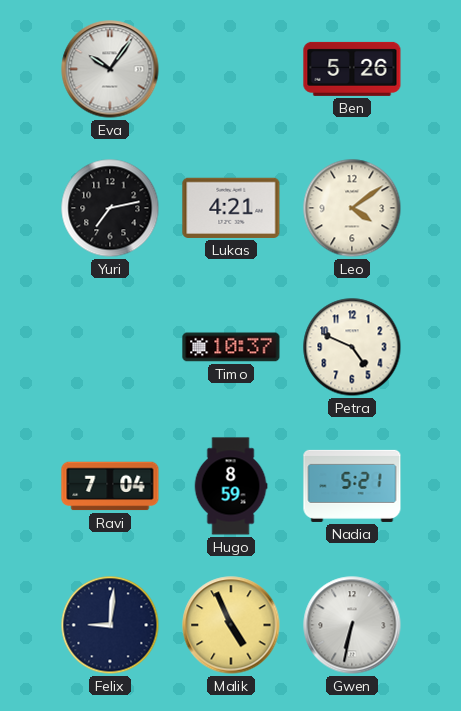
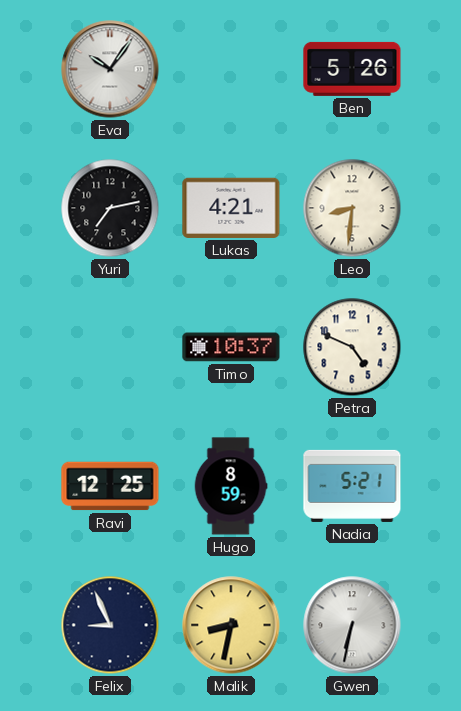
Leo: 4:09 -> 8:31 (352, 208)
Ravi: 7:04 -> 12:25 (110, 486)
Felix: 9:01 -> 8:56 (110, 625)
Malik: 4:56 -> 8:32 (231, 625)
